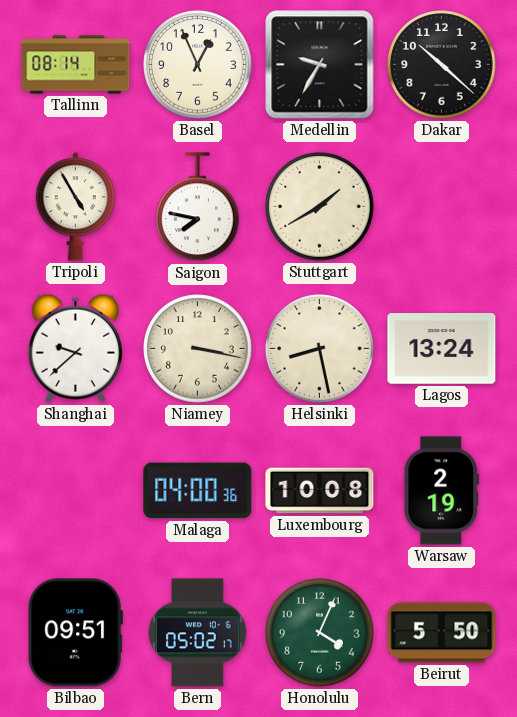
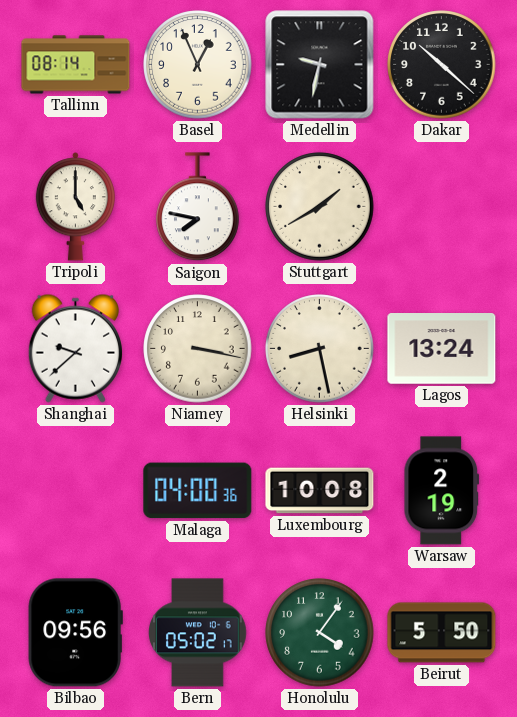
Medellin: 9:35 -> 9:32 (320, 65)
Tripoli: 4:55 -> 5:00 (75, 207)
Bilbao: 09:51 -> 09:56 (75, 633)
Honolulu: 4:04 -> 4:06 (320, 633)
